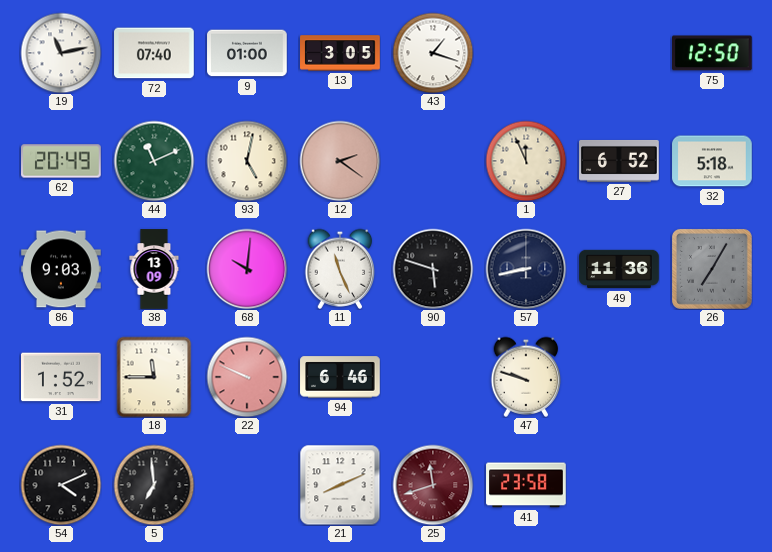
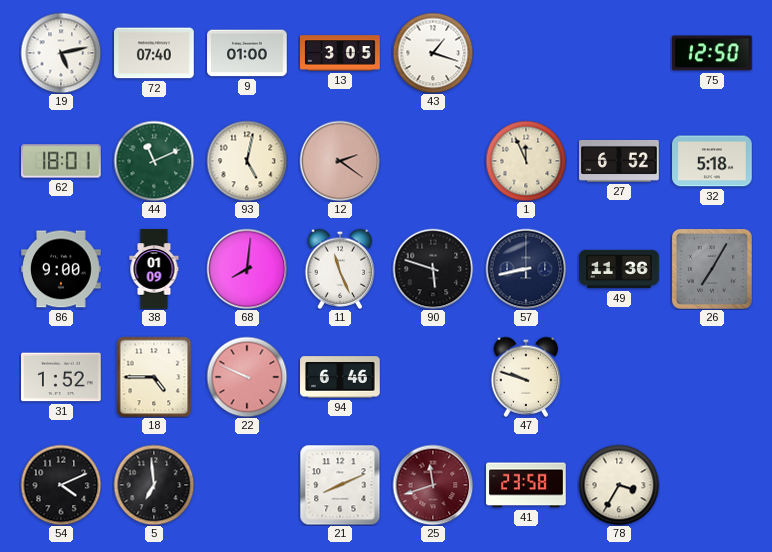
19: 11:13 -> 5:13 (61, 53)
62: 20:49 -> 18:01 (61, 161)
86: 9:03 -> 9:00 (61, 269)
38: 13:09 -> 01:09 (154, 269)
68: 10:01 -> 8:01 (247, 269)
18: 11:45 -> 4:45 (154, 377)
78: none -> 3:35 (619, 485)
